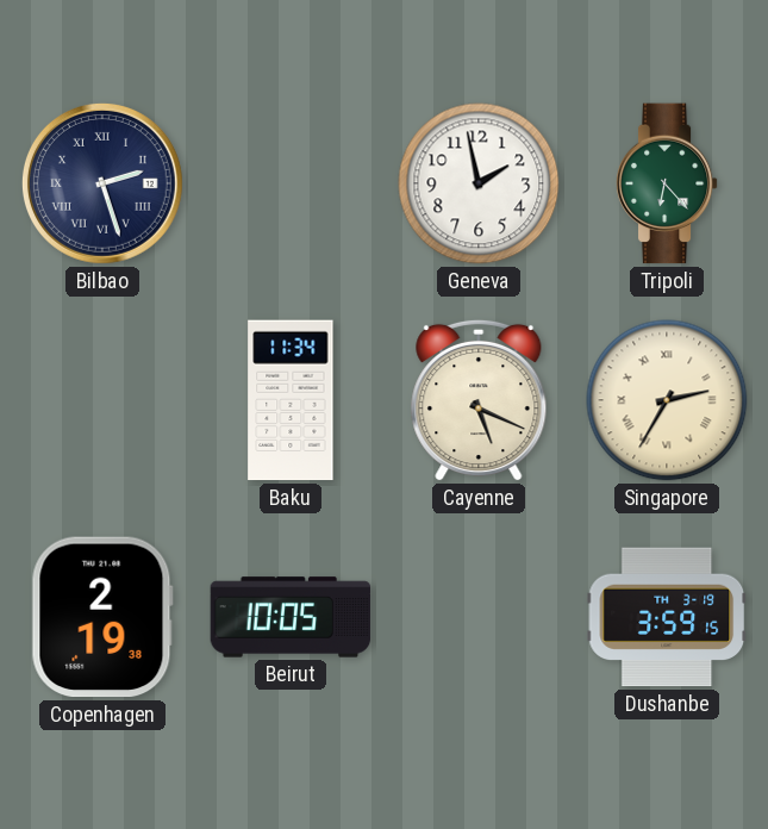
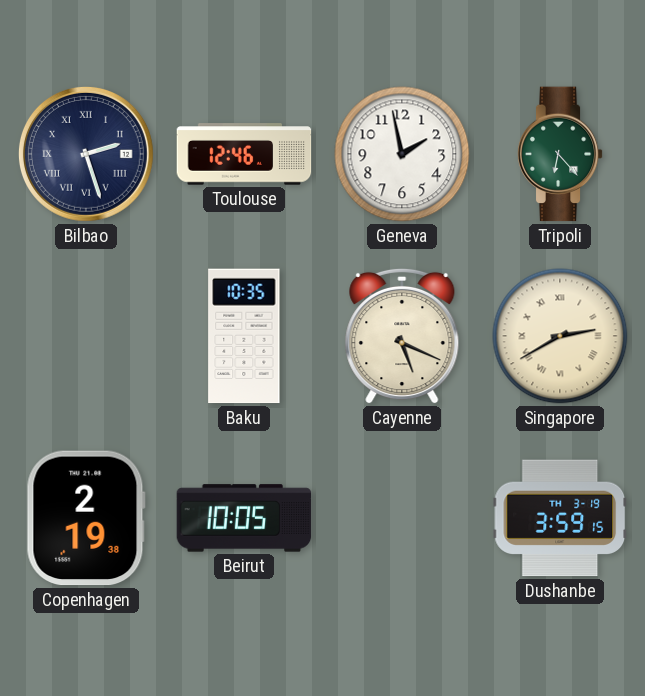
Toulouse: none -> 12:46 (244, 154)
Baku: 11:34 -> 10:35 (244, 336)
Singapore: 2:35 -> 2:40 (560, 336)
